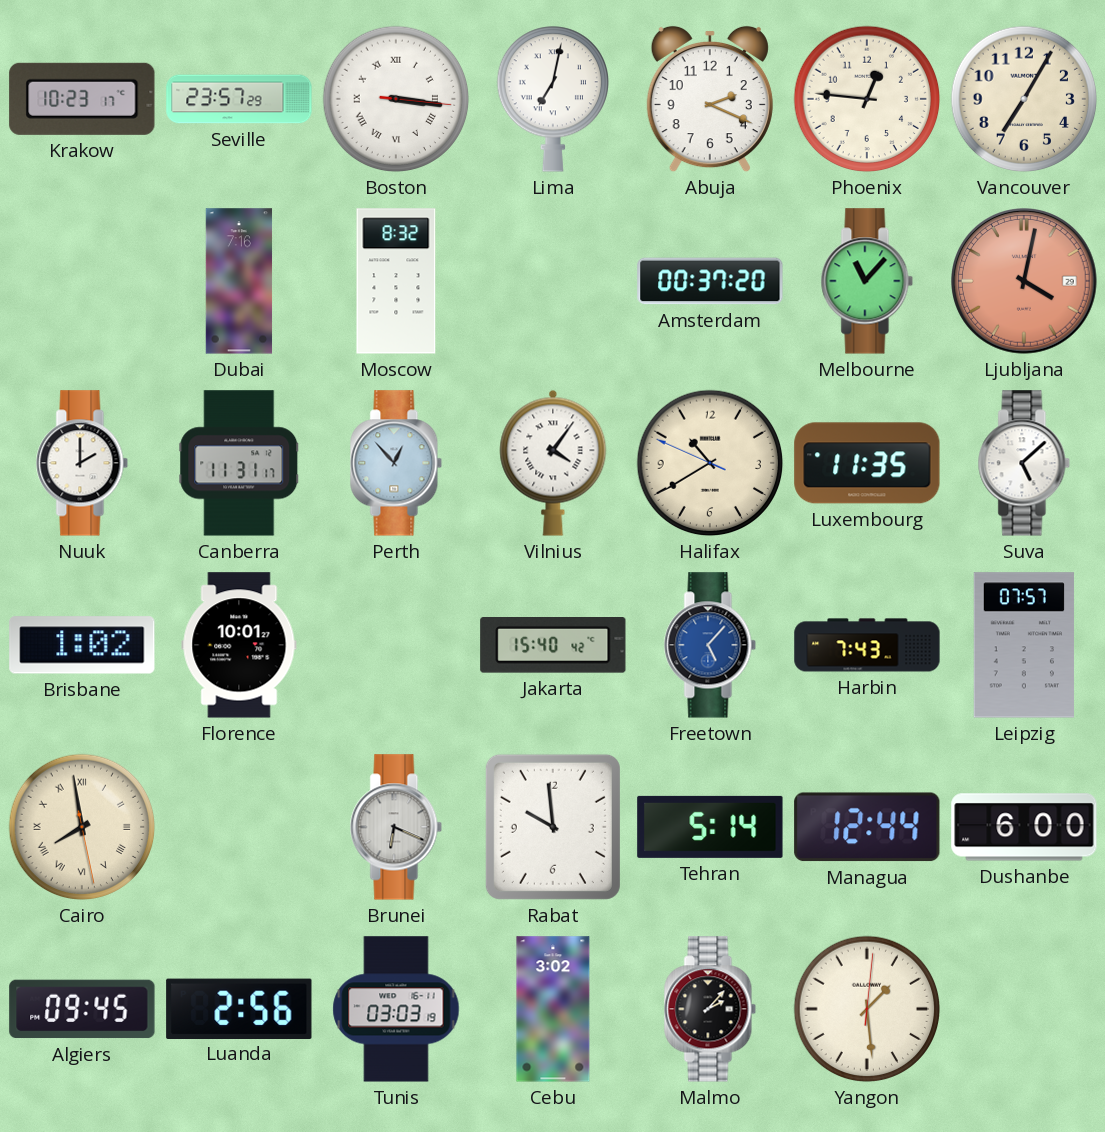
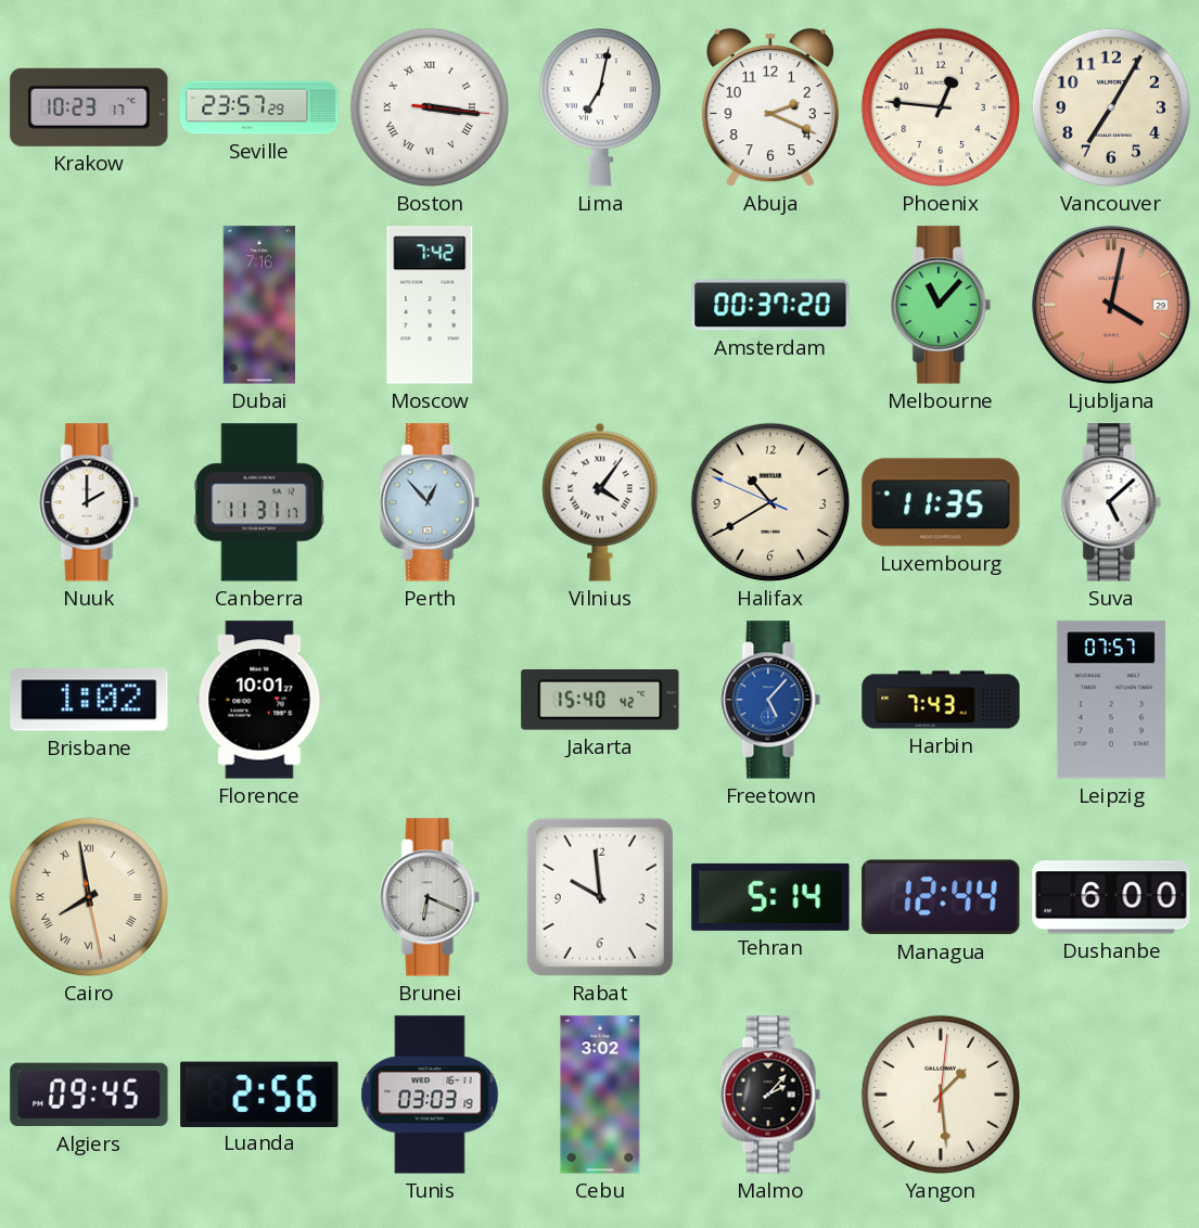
Moscow: 8:32 -> 7:42 (430, 305)
